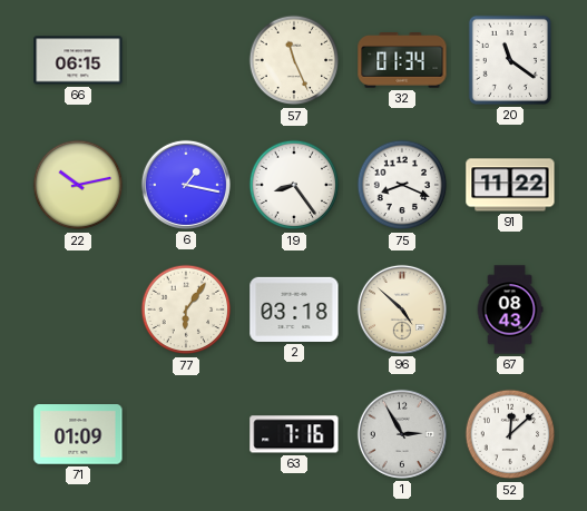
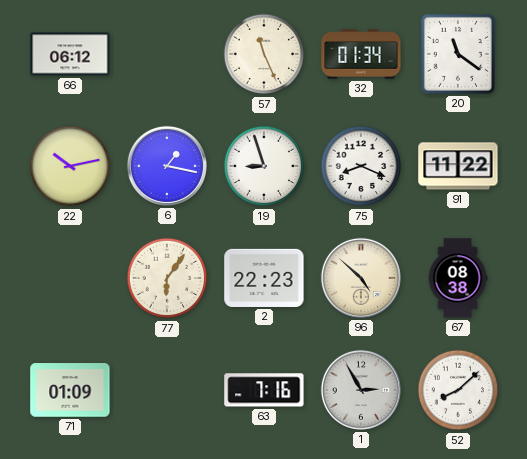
66: 06:15 -> 06:12 (70, 54)
19: 8:24 -> 8:57 (264, 166)
2: 03:18 -> 22:23 (264, 278)
67: 08:43 -> 08:38 (458, 278)
52: 12:08 -> 8:08 (458, 390)
